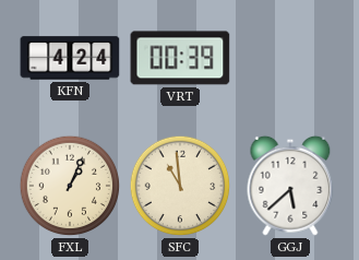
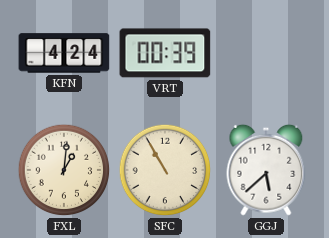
FXL: 1:04 -> 1:01 (64, 170)
SFC: 10:59 -> 10:55 (165, 170)
